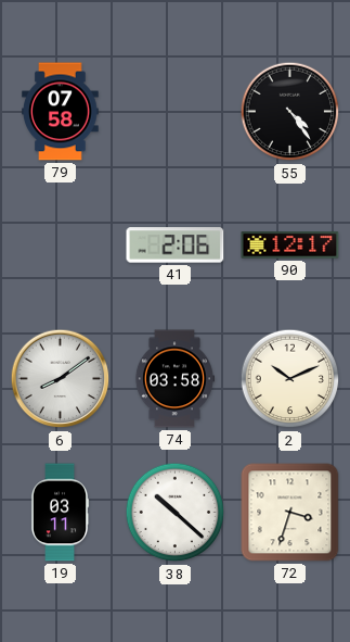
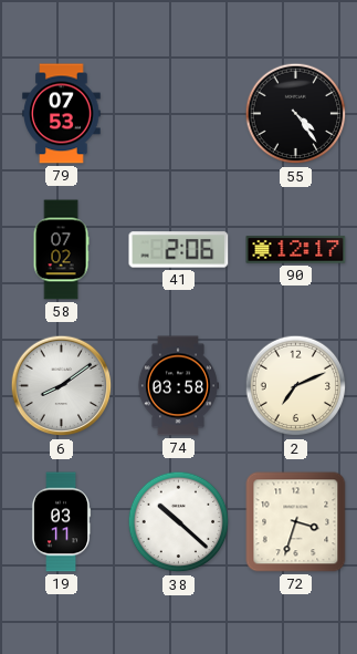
79: 07:58 -> 07:53 (62, 114)
58: none -> 07:02 (61, 250)
2: 10:11 -> 7:11 (296, 386)
